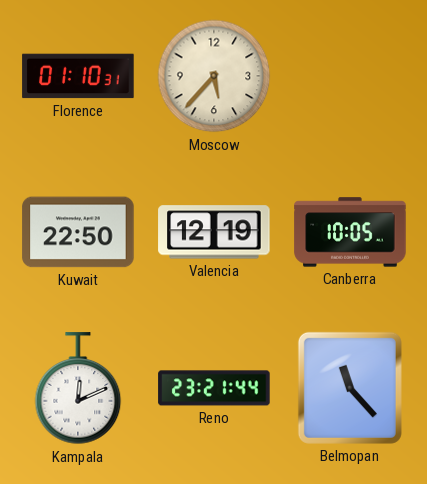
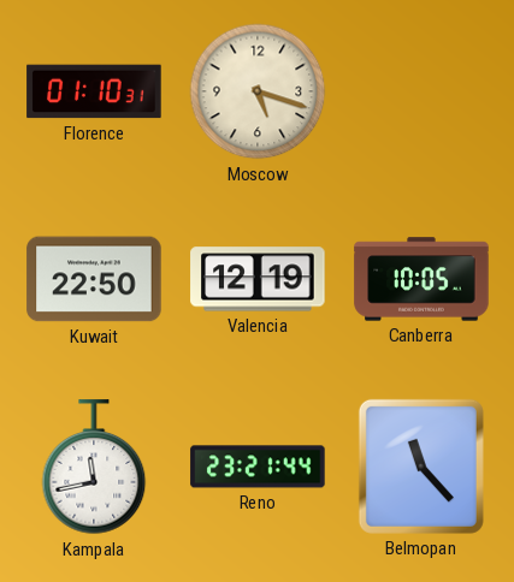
Moscow: 5:37 -> 5:18 (258, 91)
Kampala: 12:11 -> 11:43 (94, 468)
